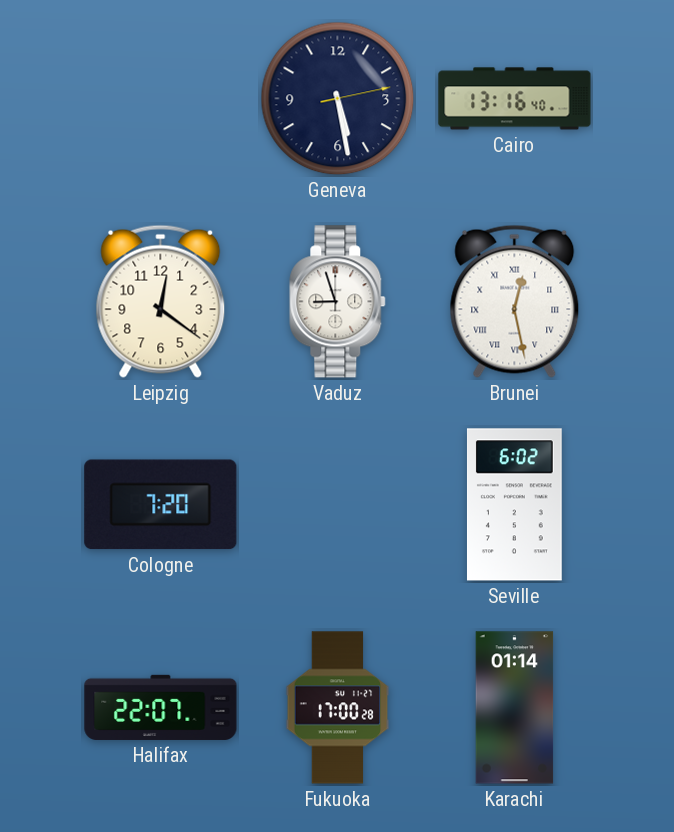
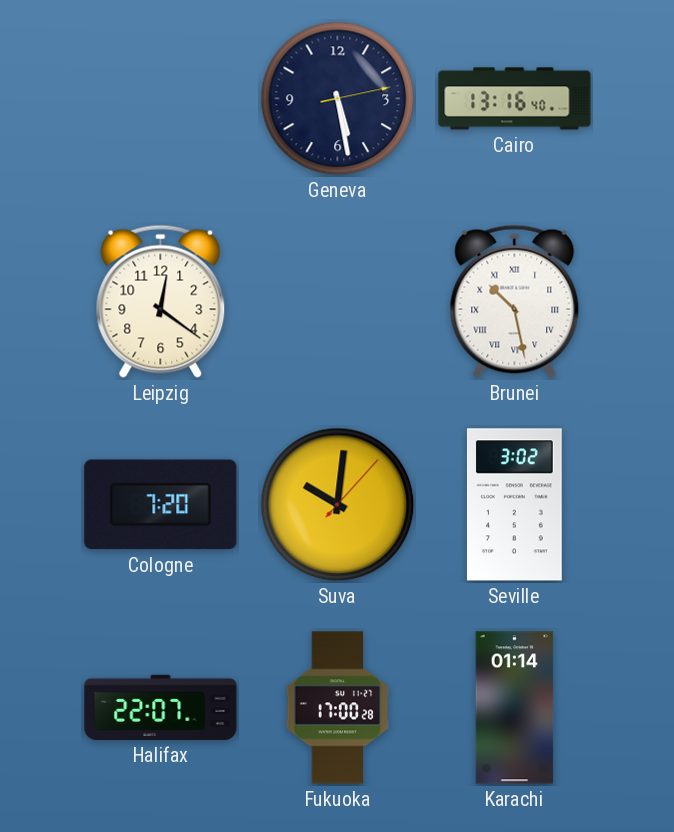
Vaduz: 8:57 -> none (338, 302)
Brunei: 12:28 -> 10:28 (515, 301)
Suva: none -> 10:01 (338, 505)
Seville: 6:02 -> 3:02 (514, 505)
